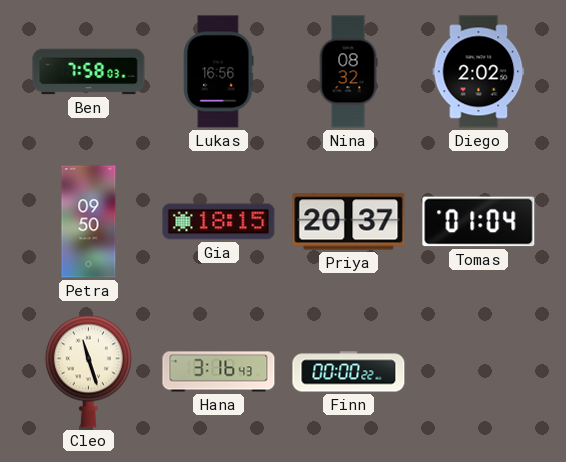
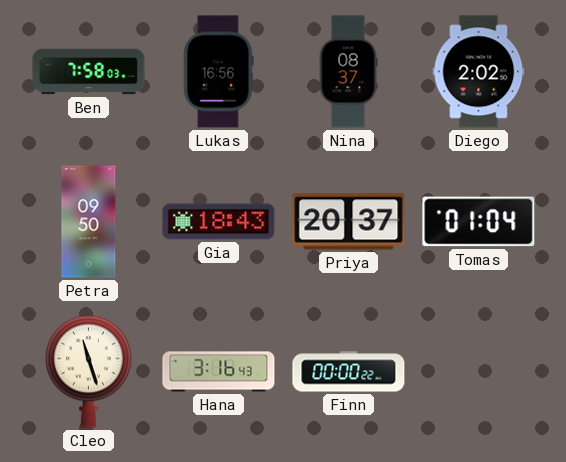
Nina: 08:32 -> 08:37 (348, 72)
Gia: 18:15 -> 18:43 (219, 222)
